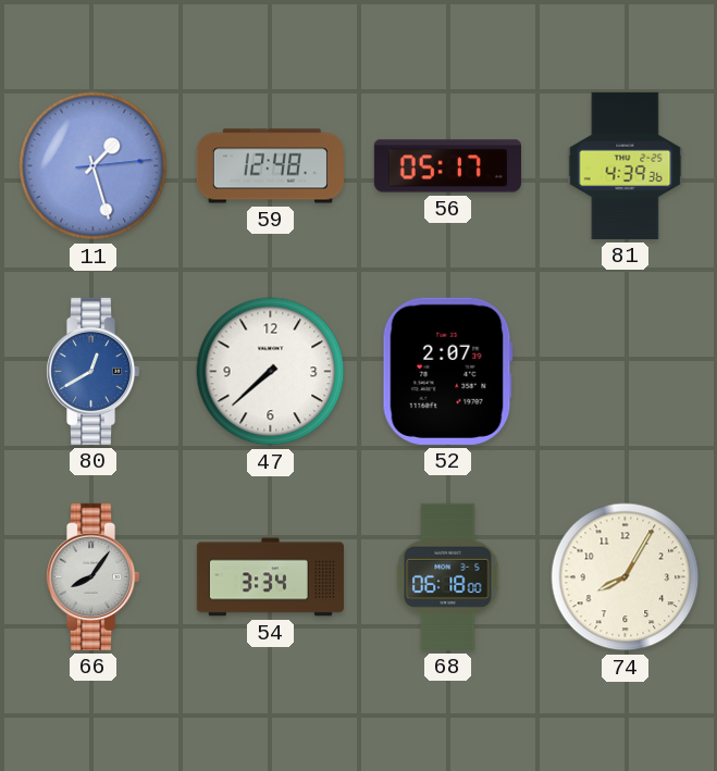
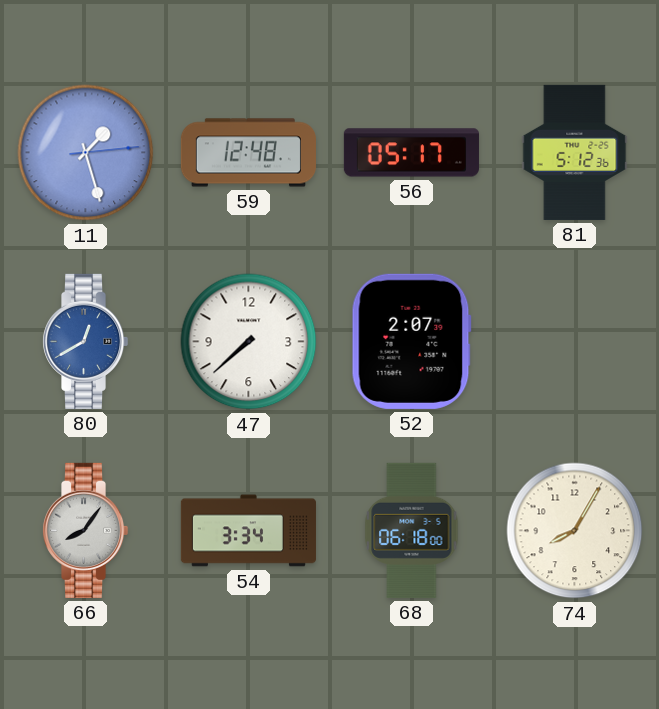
81: 4:39 -> 5:12 (575, 152)
